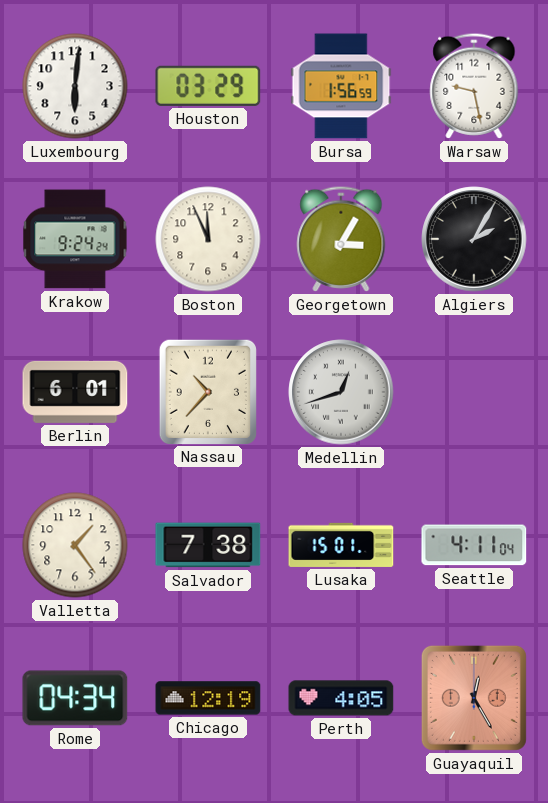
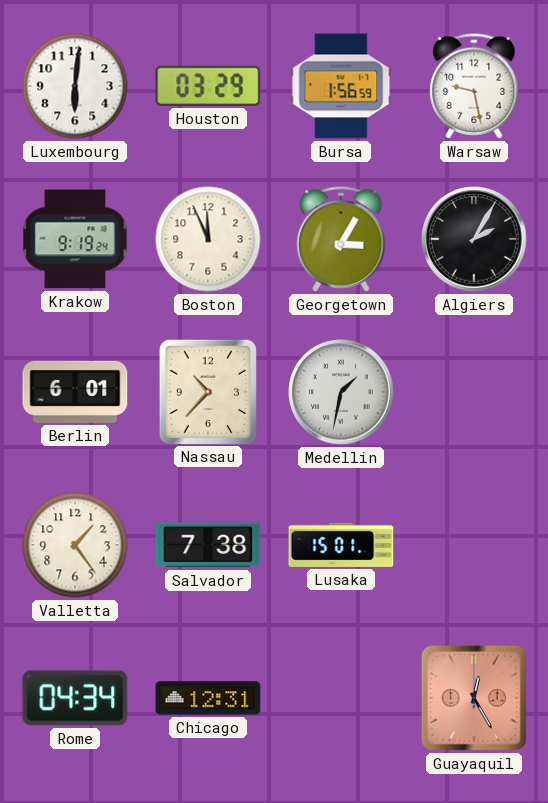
Krakow: 9:24 -> 9:19 (75, 239)
Medellin: 12:42 -> 1:32 (341, 392)
Seattle: 4:11 -> none (474, 545)
Chicago: 12:19 -> 12:31 (208, 698)
Perth: 4:05 -> none (341, 698)
